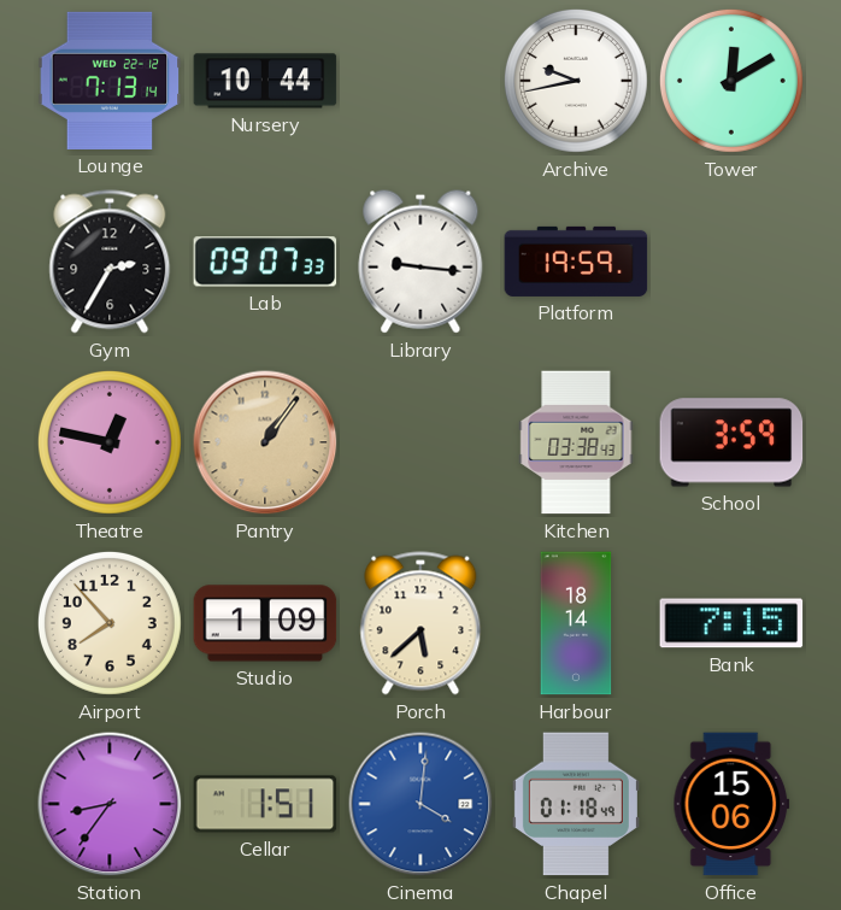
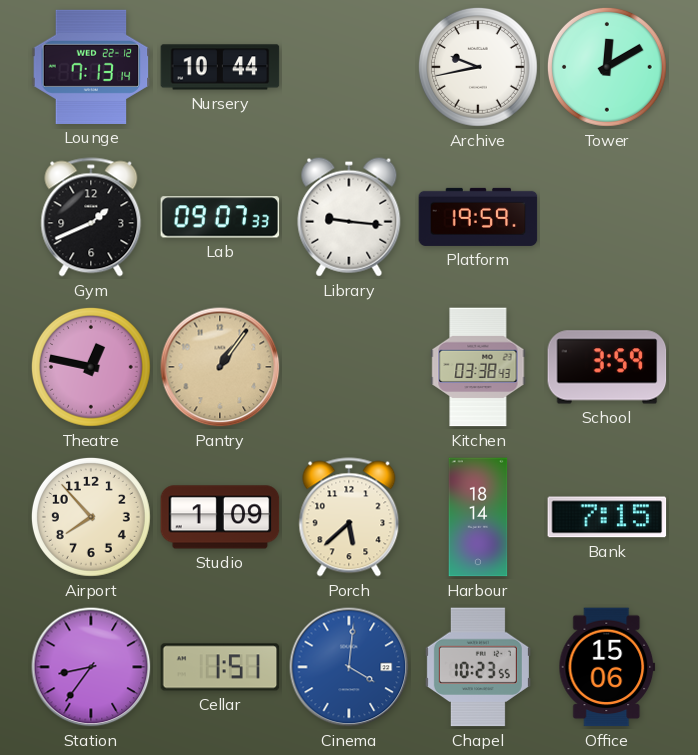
Gym: 2:35 -> 1:41 (91, 217)
Chapel: 01:18 -> 10:23 (478, 667)
